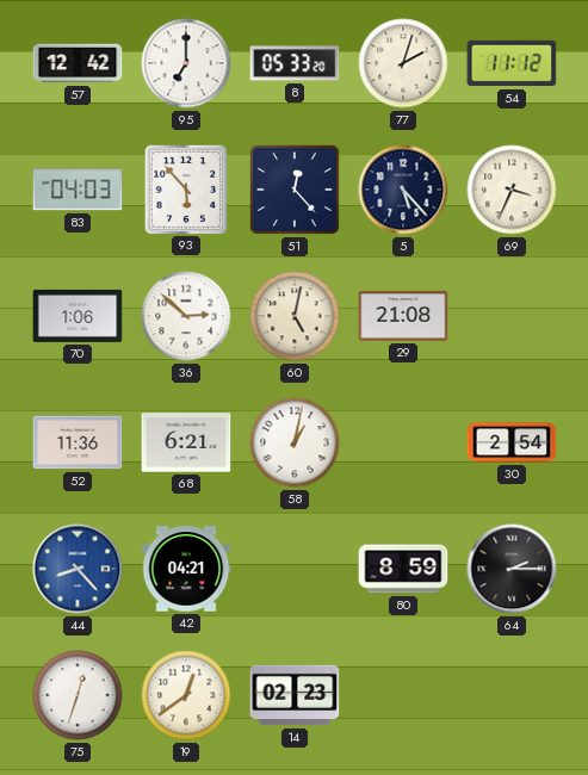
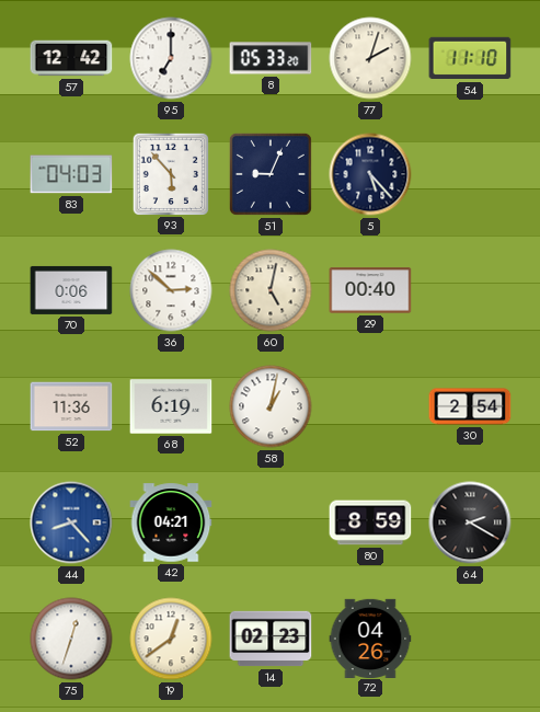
54: 11:12 -> 11:10 (470, 58)
51: 12:23 -> 9:04 (271, 174)
69: 3:34 -> none (512, 190)
70: 1:06 -> 0:06 (71, 290)
29: 21:08 -> 00:40 (370, 290)
68: 6:21 -> 6:19 (171, 406)
64: 2:15 -> 2:20 (470, 522)
72: none -> 04:26 (370, 638)
